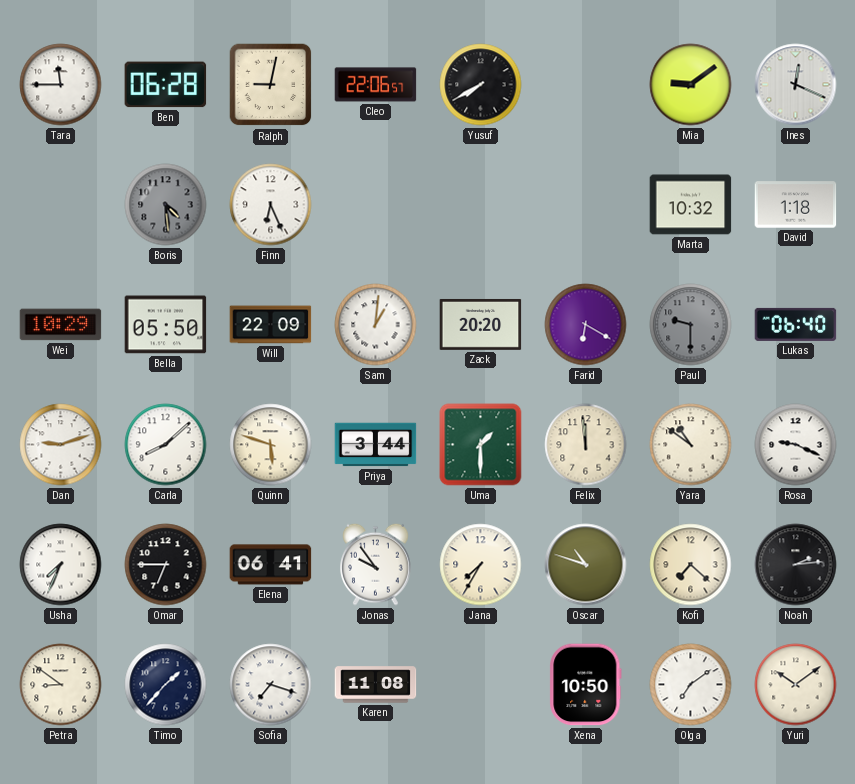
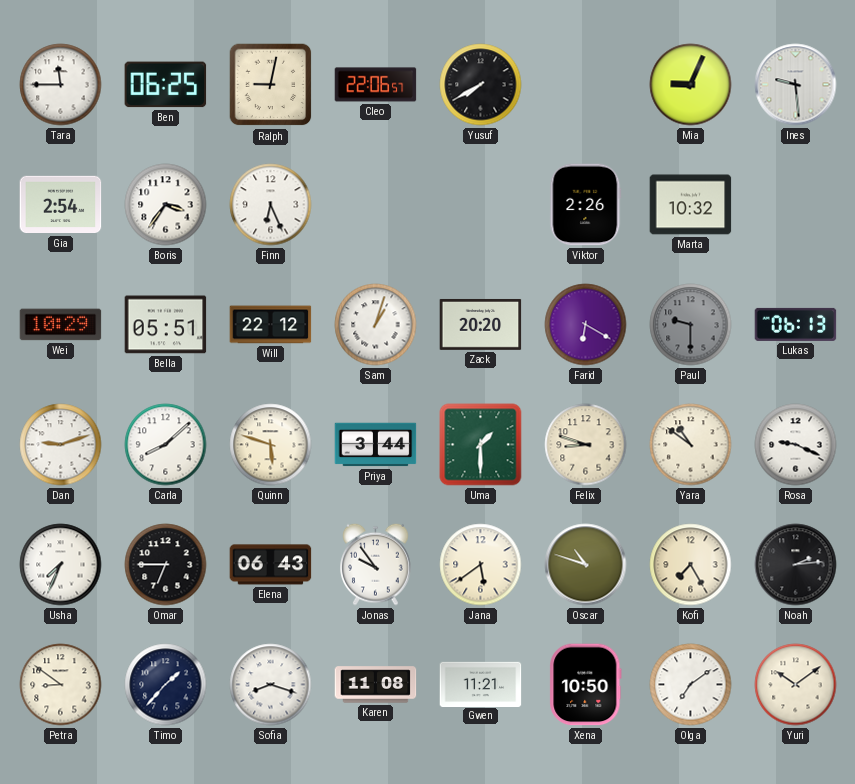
Ben: 06:28 -> 06:25 (166, 85)
Mia: 9:09 -> 9:04 (691, 85)
Ines: 12:19 -> 9:29 (796, 85)
Gia: none -> 2:54 (61, 205)
Boris: 4:29 -> 3:36 (166, 205)
Boris dial: grey -> white (166, 205)
Viktor: none -> 2:26 (586, 205)
David: 1:18 -> none (796, 205)
Bella: 05:50 -> 05:51 (166, 325)
Will: 22:09 -> 22:12 (271, 325)
Sam: 1:01 -> 1:03 (376, 325)
Lukas: 06:40 -> 06:13 (796, 324)
Felix: 11:59 -> 8:48 (586, 445)
Elena: 06:41 -> 06:43 (271, 565)
Jana: 7:35 -> 5:39 (481, 565)
Kofi: 7:22 -> 7:25 (691, 565)
Sofia: 7:18 -> 8:18 (271, 685)
Gwen: none -> 11:21 (481, 684)
